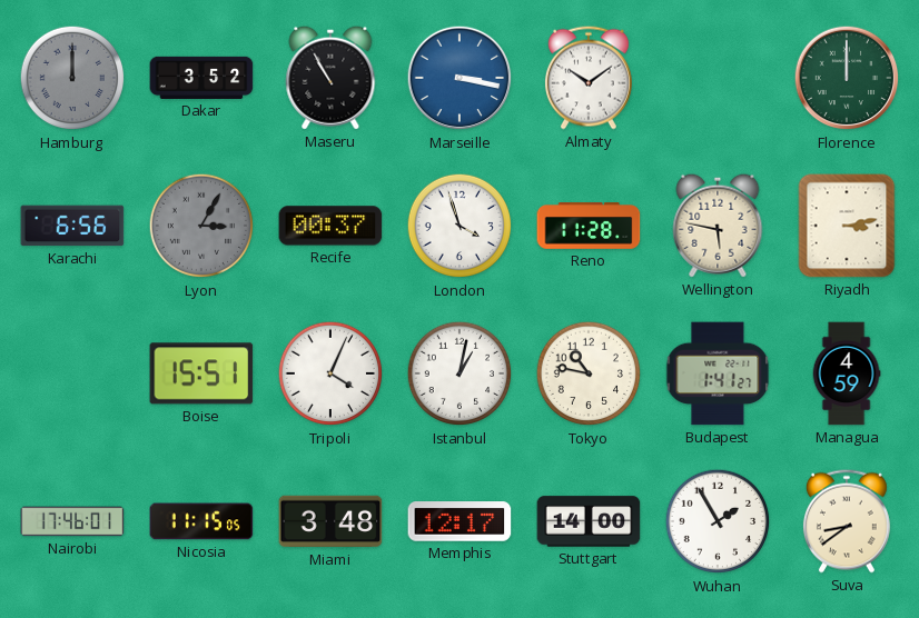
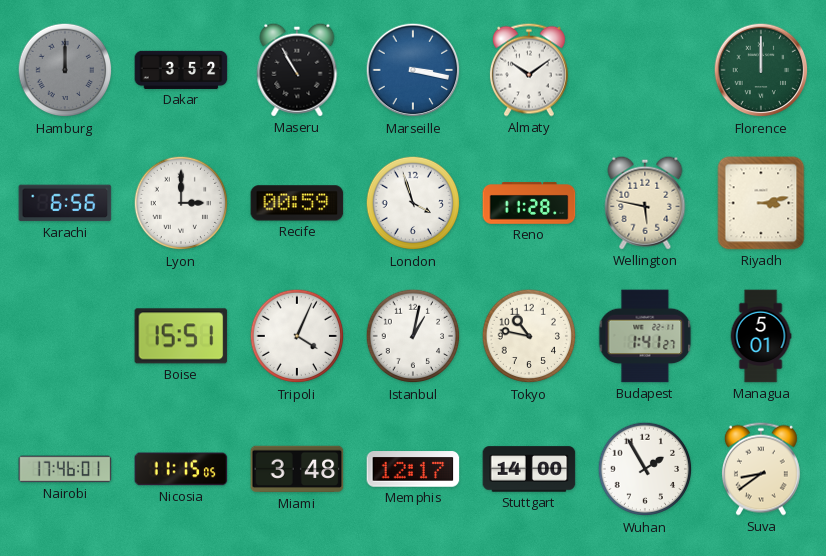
Lyon: 3:05 -> 3:00 (181, 203)
Lyon dial: grey -> white (181, 203)
Recife: 00:37 -> 00:59 (297, 203)
Managua: 4:59 -> 5:01 (761, 336)
